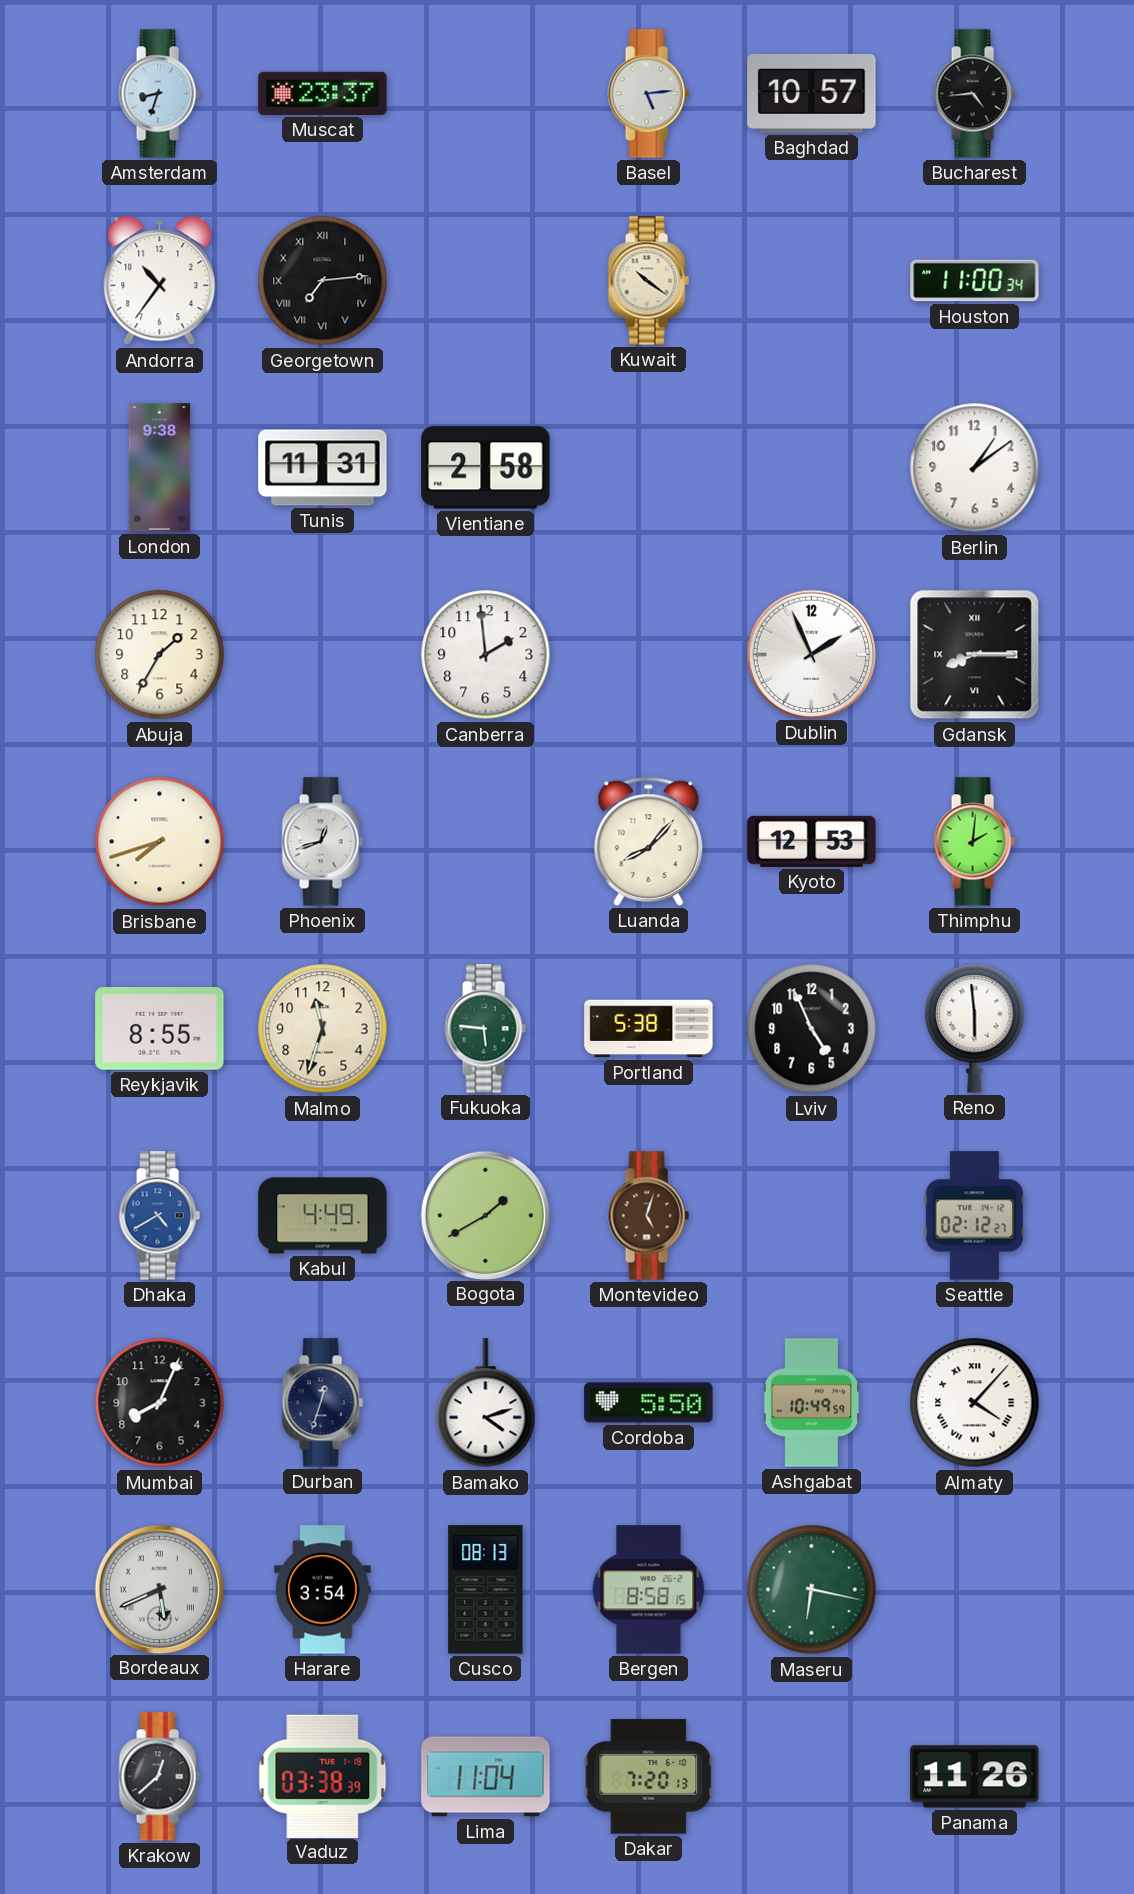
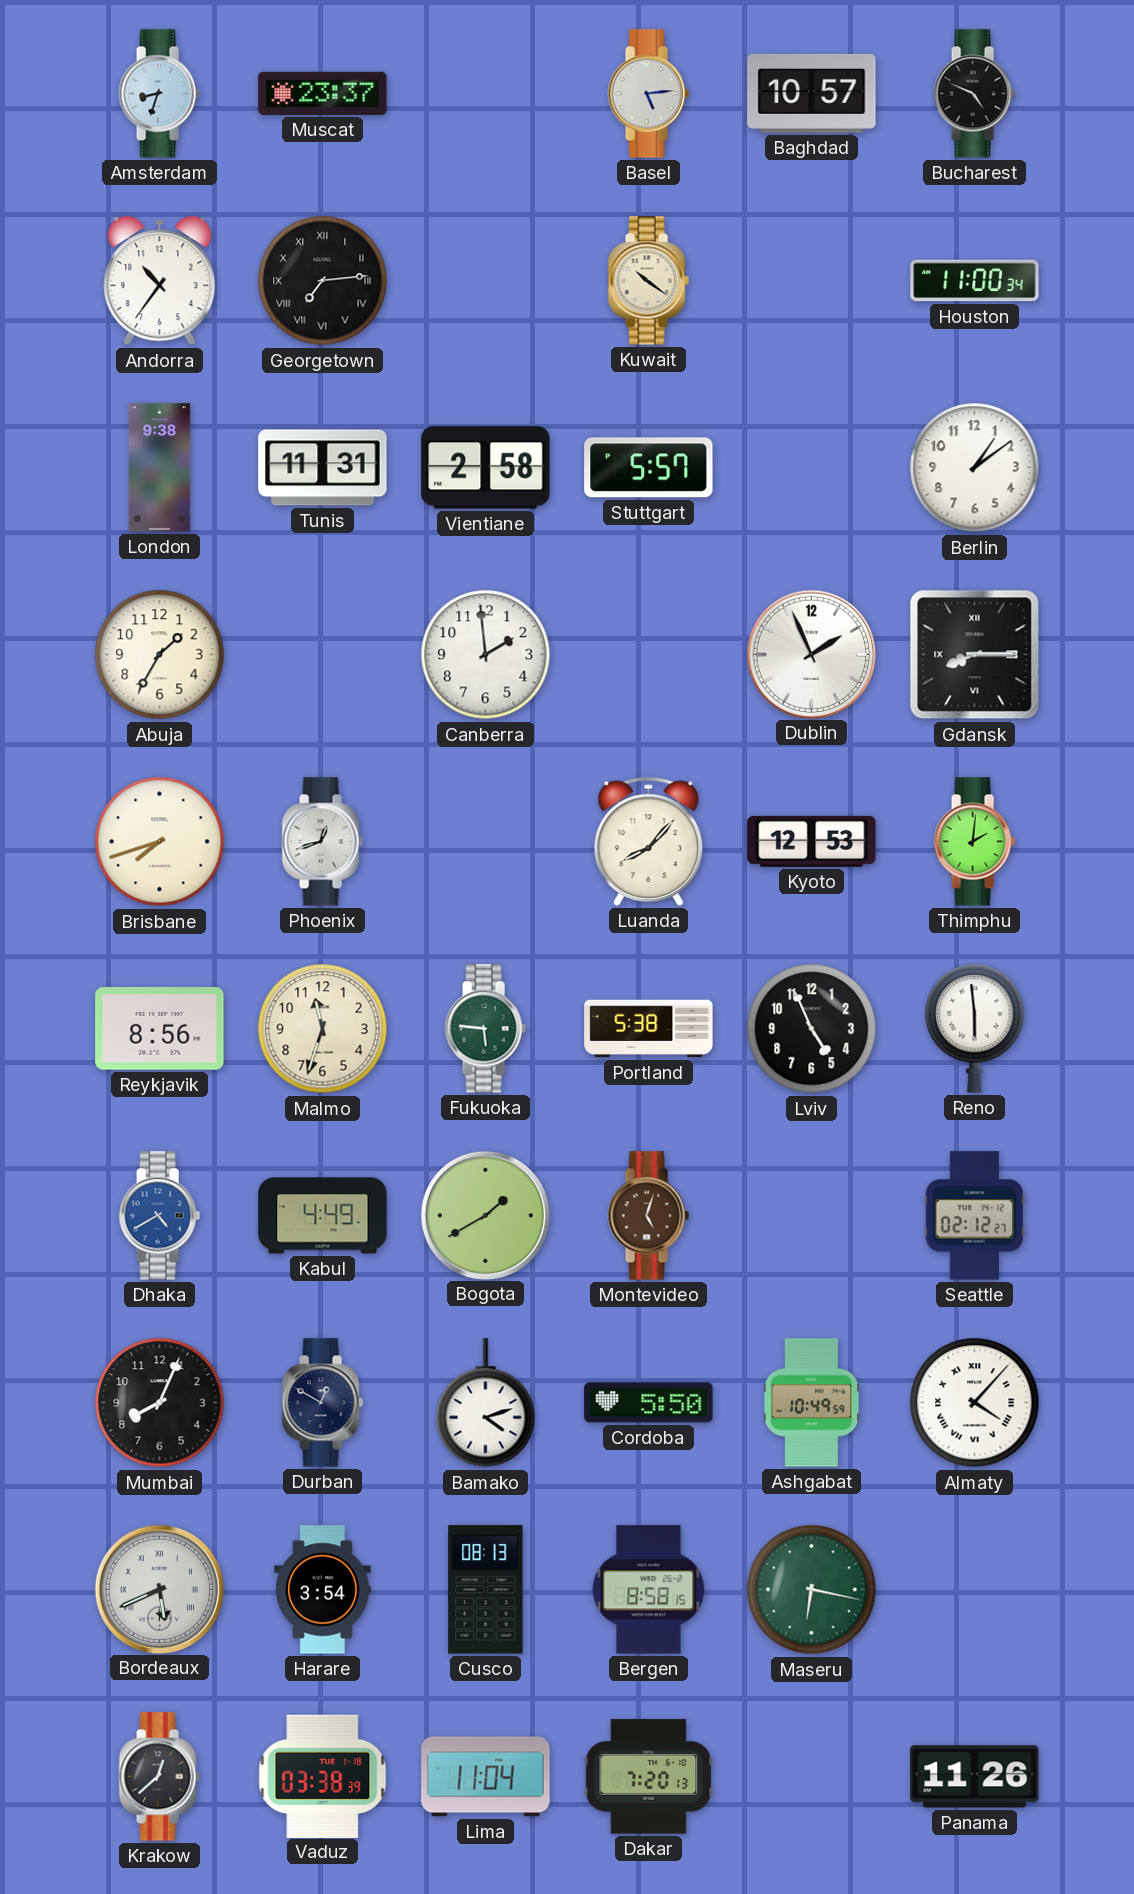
Bucharest: 4:44 -> 4:49 (974, 94)
Stuttgart: none -> 5:57 (649, 468)
Reykjavik: 8:55 -> 8:56 (160, 1029)
Durban: 12:33 -> 12:50 (322, 1403)
